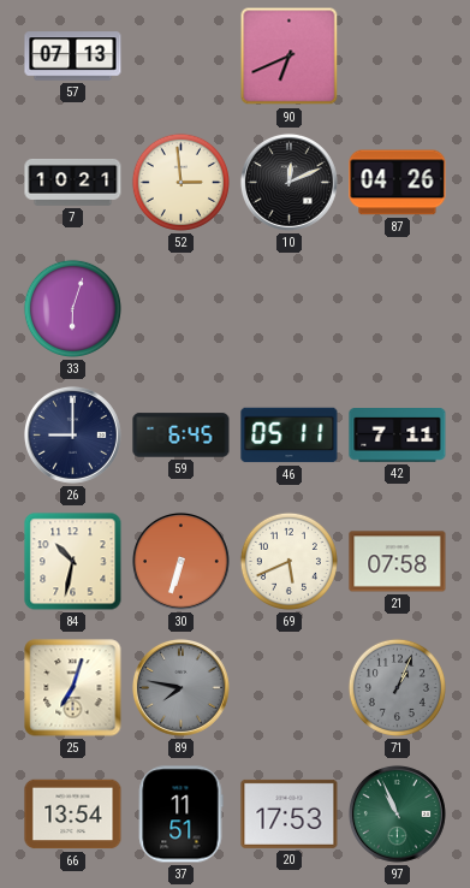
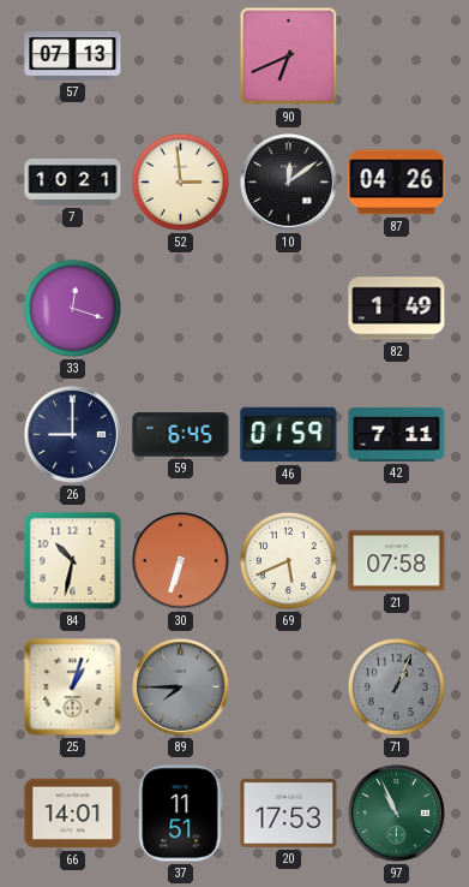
10: 12:11 -> 12:09 (288, 181)
33: 6:03 -> 12:18 (72, 308)
82: none -> 1:49 (397, 309)
46: 05:11 -> 01:59 (289, 435)
25: 7:03 -> 1:03 (73, 687)
89: 7:47 -> 7:45 (180, 686)
66: 13:54 -> 14:01 (73, 814)
